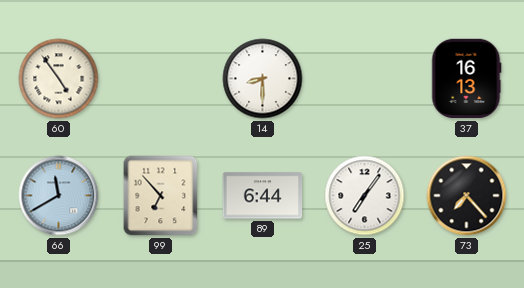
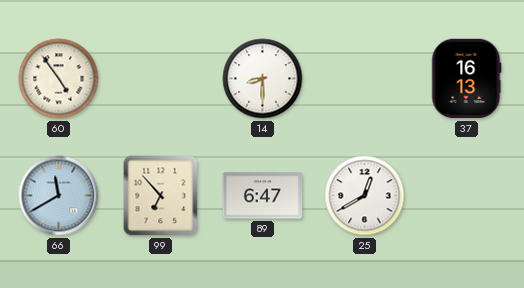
89: 6:44 -> 6:47 (263, 196)
25: 7:06 -> 12:40 (365, 196)
73: 7:23 -> none (467, 196)
